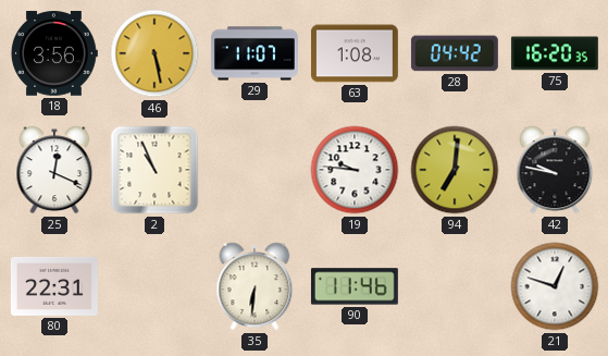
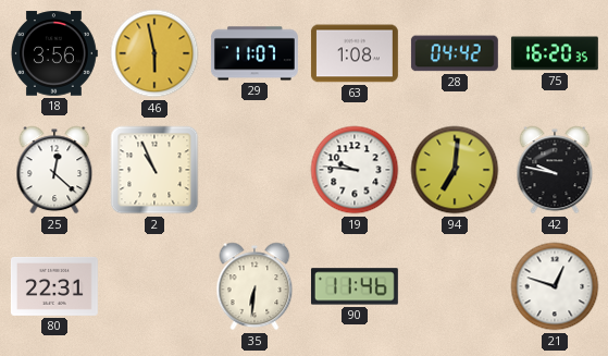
46: 5:28 -> 5:58 (154, 53)
25: 12:19 -> 12:22 (54, 170)
